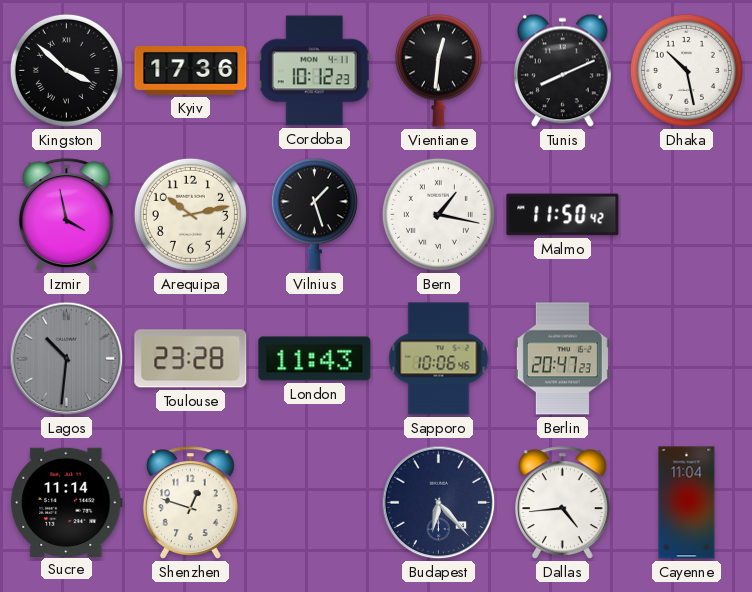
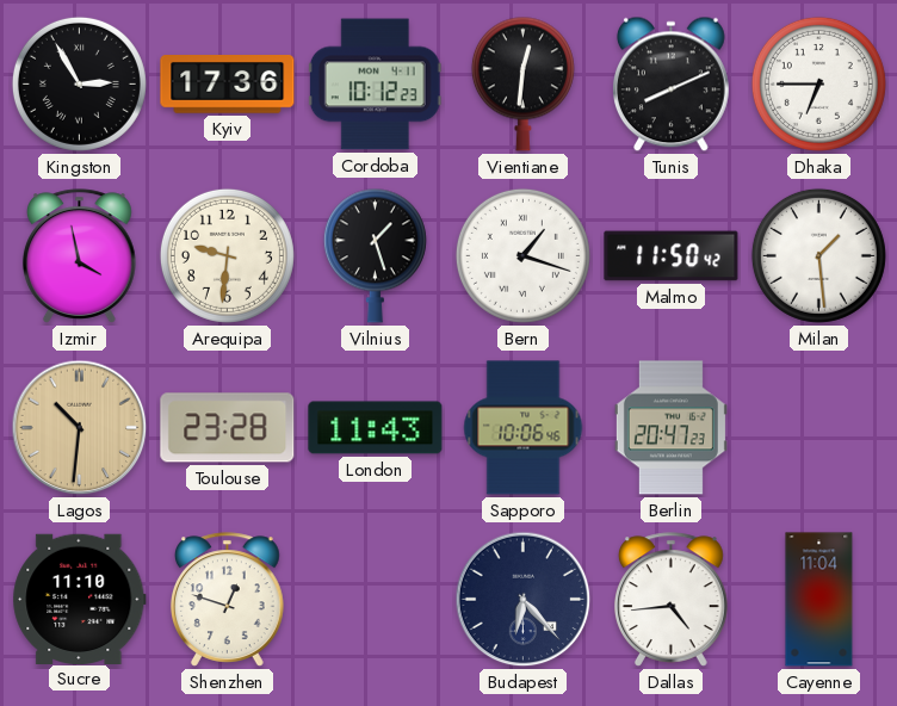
Kingston: 3:52 -> 2:55 (79, 83)
Dhaka: 10:28 -> 6:45 (818, 83)
Arequipa: 10:13 -> 9:31 (227, 255)
Bern: 1:17 -> 1:18 (522, 255)
Milan: none -> 1:29 (818, 255)
Lagos dial: grey -> champagne (80, 428)
Sucre: 11:14 -> 11:10 (80, 599)
